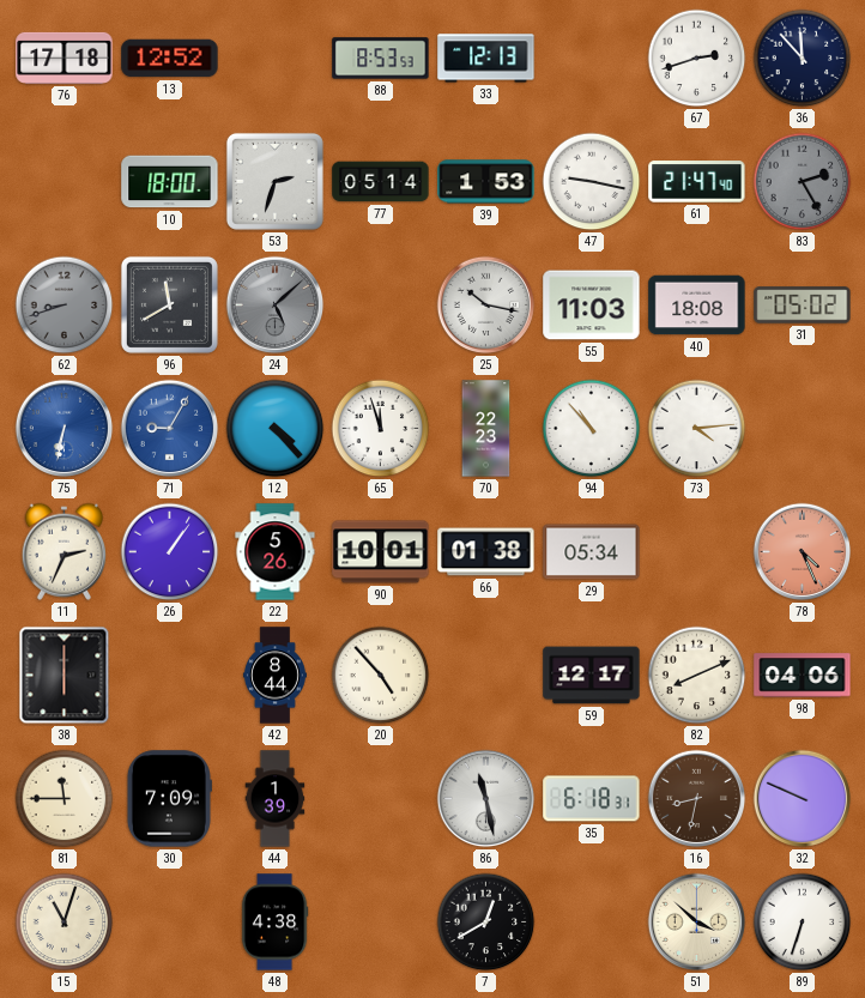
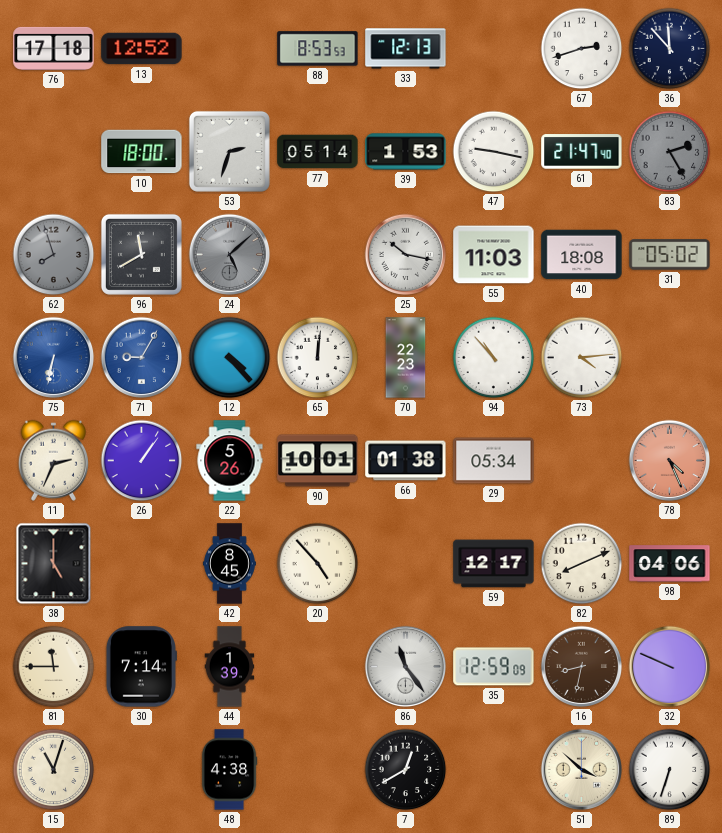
62: 8:42 -> 7:57 (54, 255)
65: 11:57 -> 12:01 (318, 358)
38: 6:00 -> 5:00 (54, 564)
42: 8:44 -> 8:45 (229, 564)
30: 7:09 -> 7:14 (141, 667)
86: 11:28 -> 11:24 (406, 667)
35: 6:18 -> 12:59 (494, 667)
